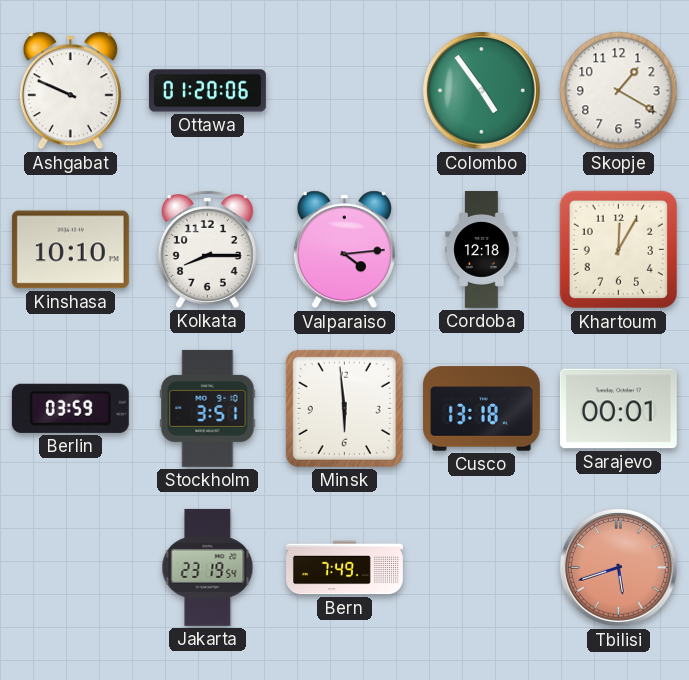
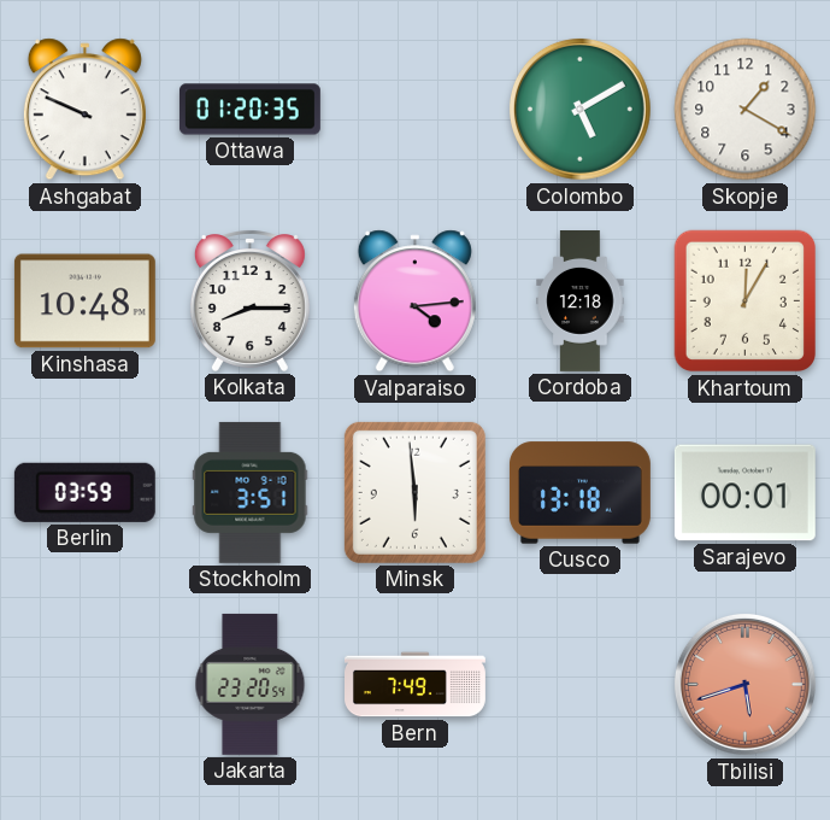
Ottawa: 01:20:06 -> 01:20:35 (249, 110)
Colombo: 4:54 -> 5:10 (581, 110)
Kinshasa: 10:10 -> 10:48 (84, 301)
Jakarta: 23:19 -> 23:20 (251, 684)
